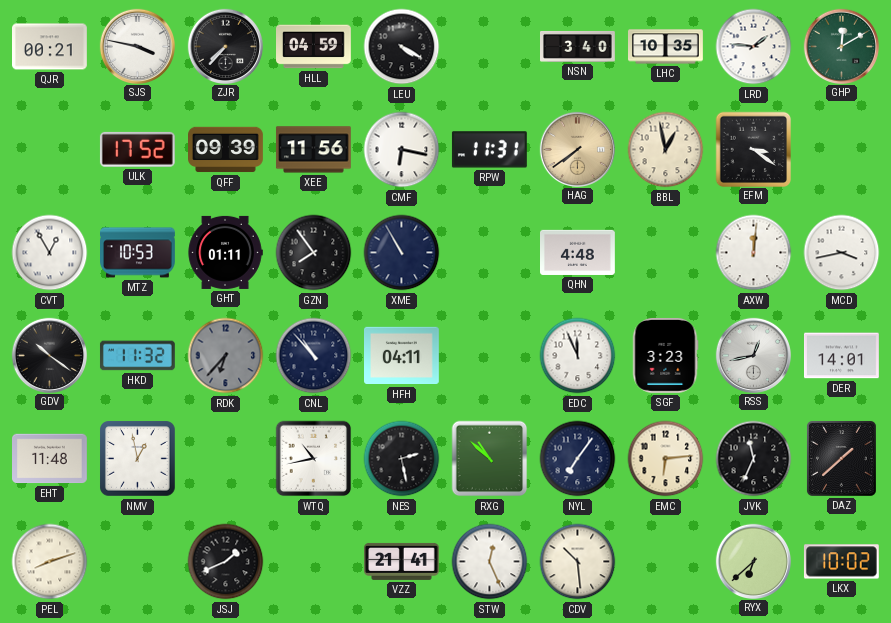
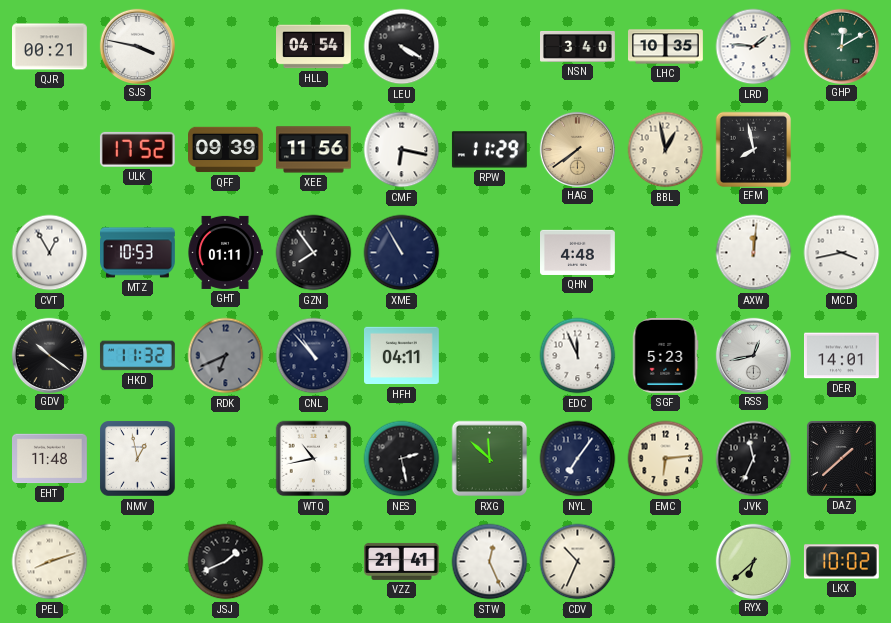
ZJR: 7:37 -> none (225, 46)
HLL: 04:59 -> 04:54 (314, 47)
RPW: 11:31 -> 11:29 (489, 150)
EFM: 3:21 -> 7:58 (753, 149)
RDK: 6:37 -> 6:41 (226, 356)
SGF: 3:23 -> 5:23 (666, 355)
RXG: 10:52 -> 11:52 (490, 459)
CDV: 10:29 -> 10:34 (578, 562)
